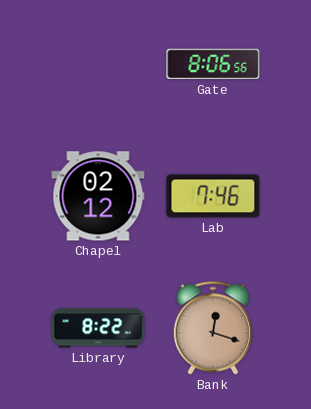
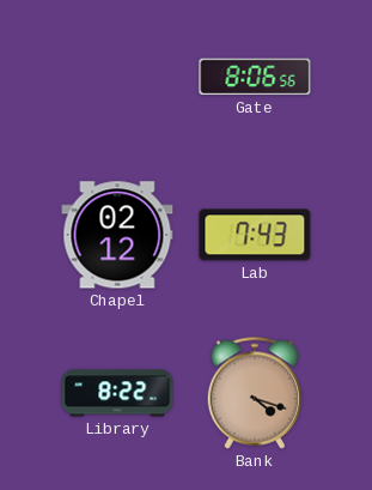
Lab: 7:46 -> 7:43 (255, 235)
Bank: 12:18 -> 4:18 (255, 393)
